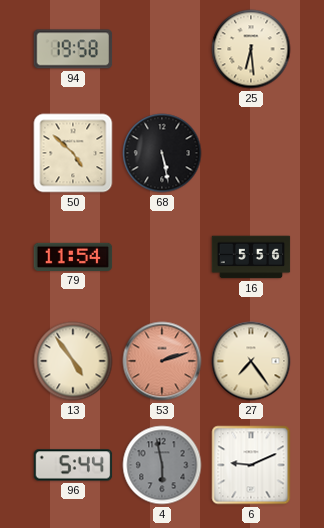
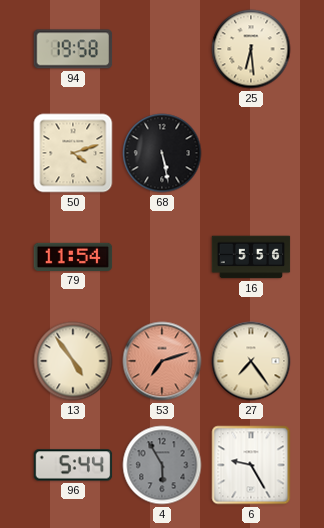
50: 4:52 -> 4:12 (73, 153)
53: 2:12 -> 7:12 (162, 361)
4: 5:58 -> 5:55 (162, 465)
6: 9:11 -> 9:25 (251, 465)
